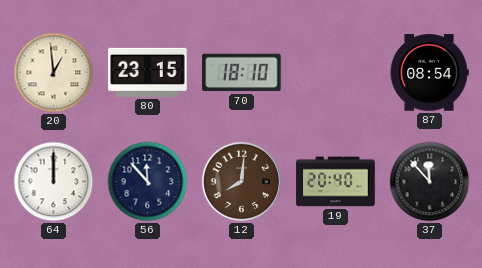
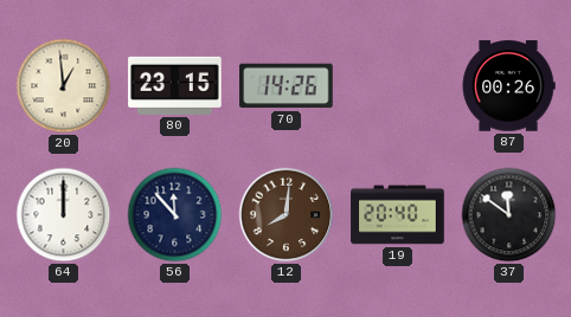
70: 18:10 -> 14:26 (287, 86)
87: 08:54 -> 00:26 (508, 86)
37: 11:53 -> 11:51 (509, 215)
